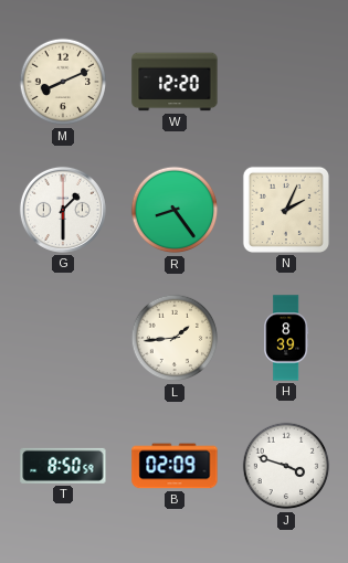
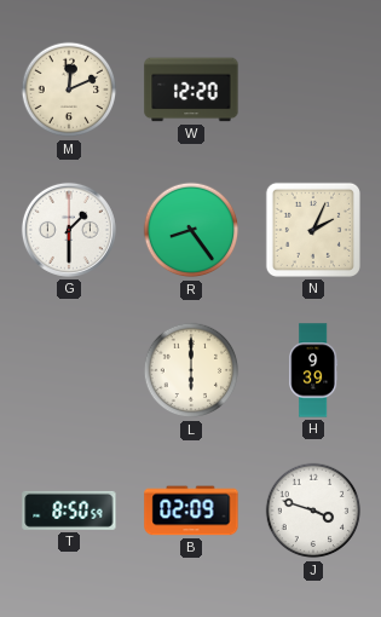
M: 8:11 -> 12:11 (69, 90)
L: 1:44 -> 6:00 (191, 370)
H: 8:39 -> 9:39 (313, 370)
